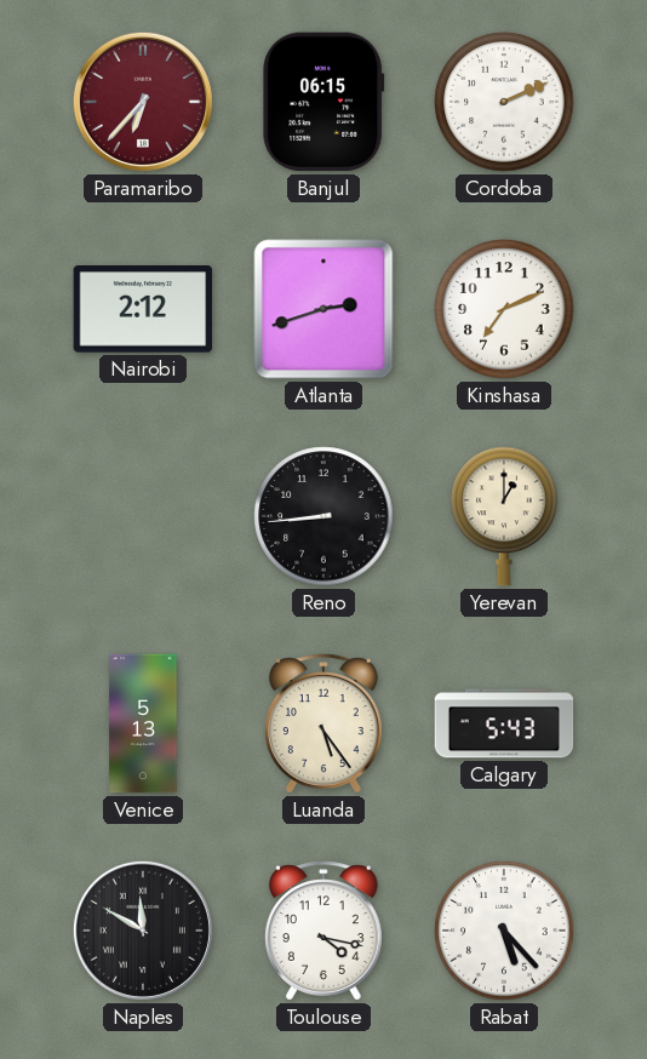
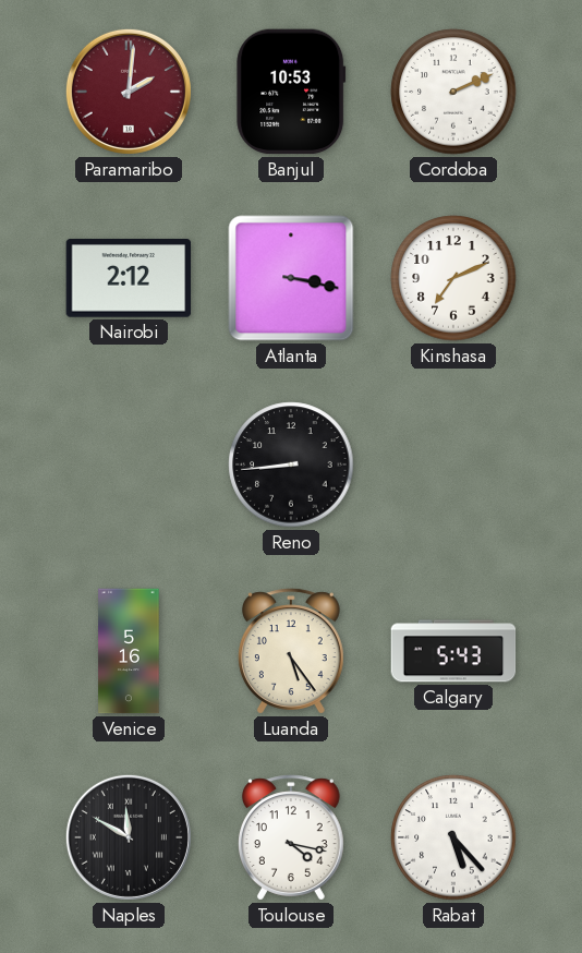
Paramaribo: 6:37 -> 2:01 (129, 92)
Banjul: 06:15 -> 10:53 (291, 92)
Atlanta: 2:42 -> 3:17 (291, 278)
Yerevan: 1:00 -> none (504, 516)
Venice: 5:13 -> 5:16 (129, 651)
